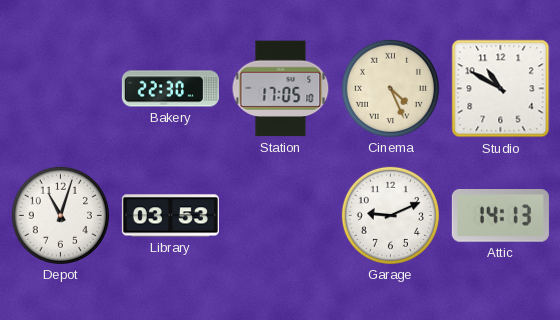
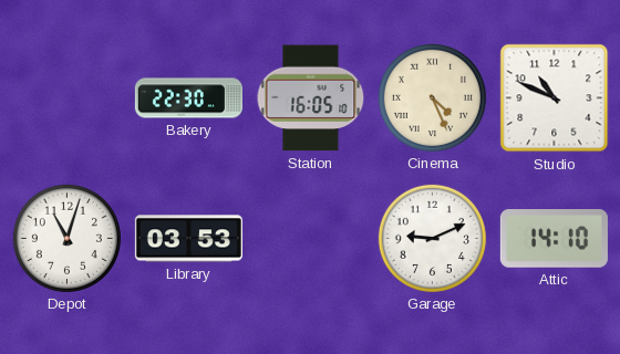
Station: 17:05 -> 16:05 (311, 98)
Studio: 10:50 -> 10:49 (555, 98)
Attic: 14:13 -> 14:10 (554, 239)
